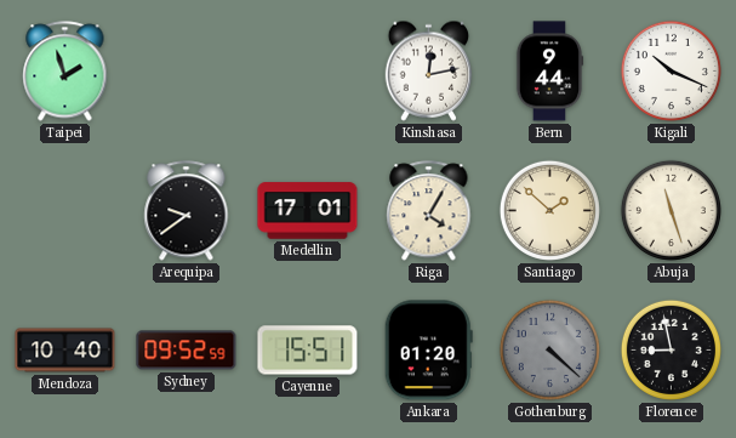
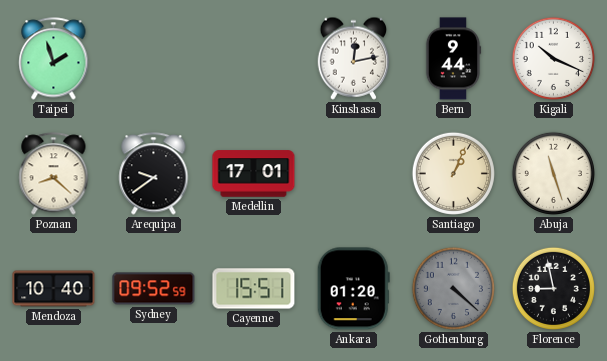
Poznan: none -> 8:22 (54, 174)
Riga: 4:05 -> none (429, 211)
Santiago: 1:52 -> 1:04 (453, 173)
